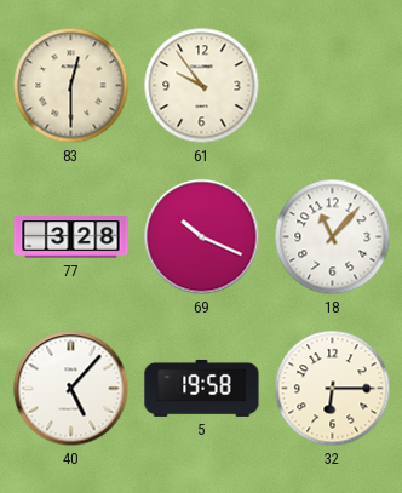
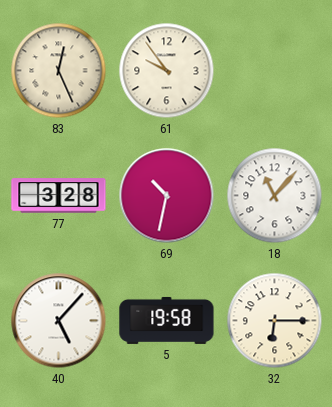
83: 12:30 -> 12:26 (59, 71)
69: 10:19 -> 10:32 (167, 196)
